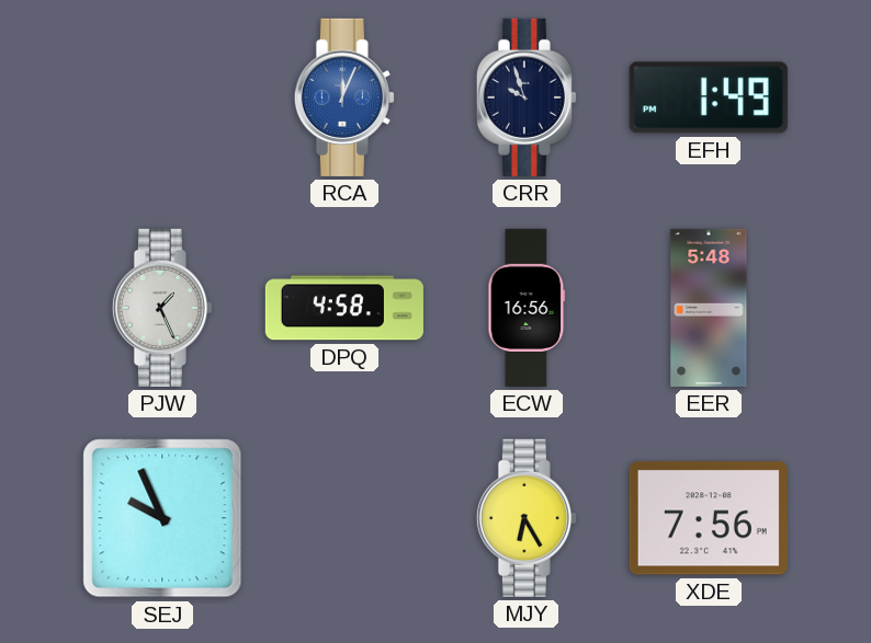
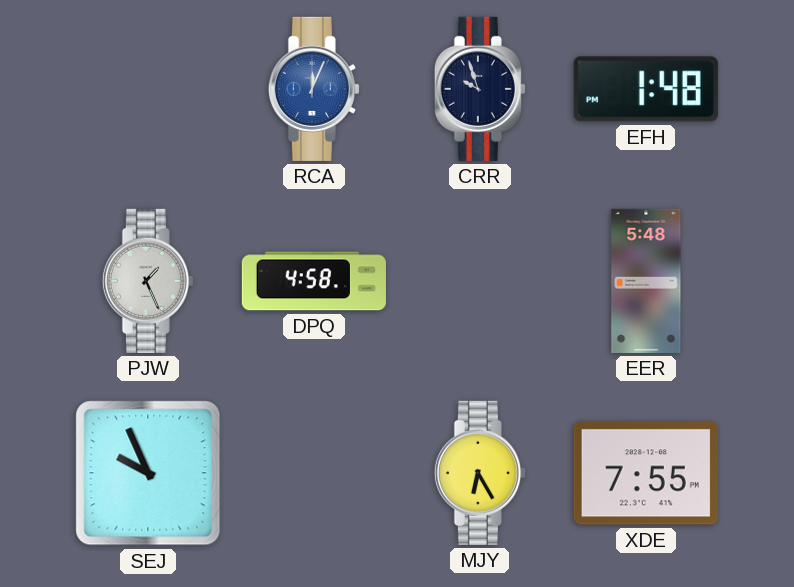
EFH: 1:49 -> 1:48 (646, 89)
ECW: 16:56 -> none (527, 308)
XDE: 7:56 -> 7:55 (646, 473)
